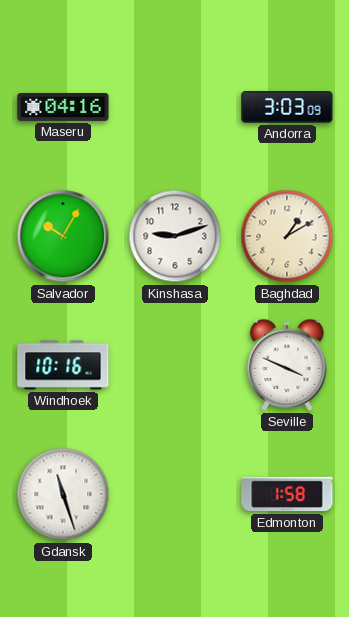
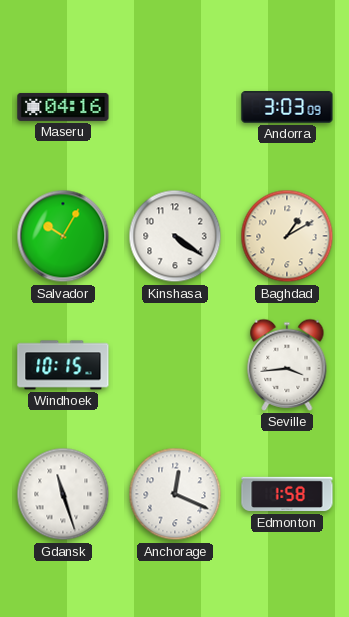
Kinshasa: 9:12 -> 4:21 (175, 236)
Windhoek: 10:16 -> 10:15 (63, 365)
Seville: 3:49 -> 3:44 (287, 365)
Anchorage: none -> 12:19 (175, 494)
